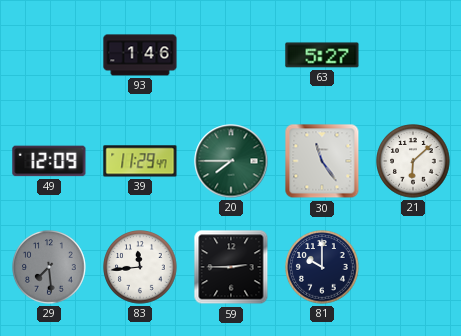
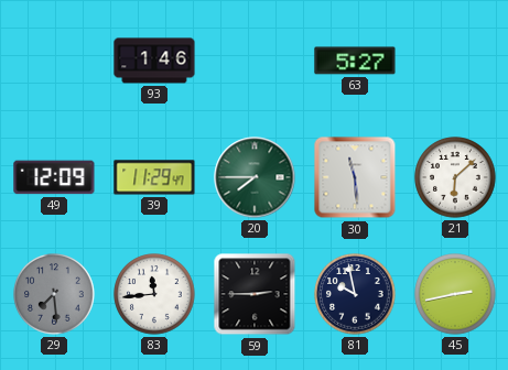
30: 11:24 -> 11:29 (355, 177)
81: 10:00 -> 9:58 (355, 294)
45: none -> 2:43 (455, 294)
